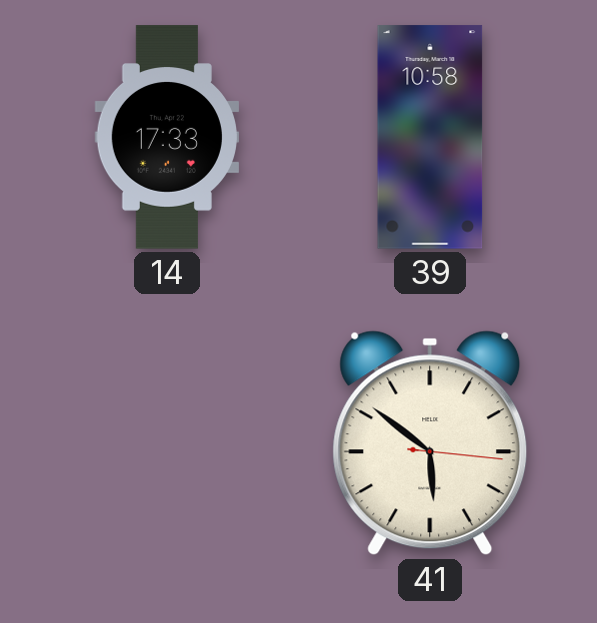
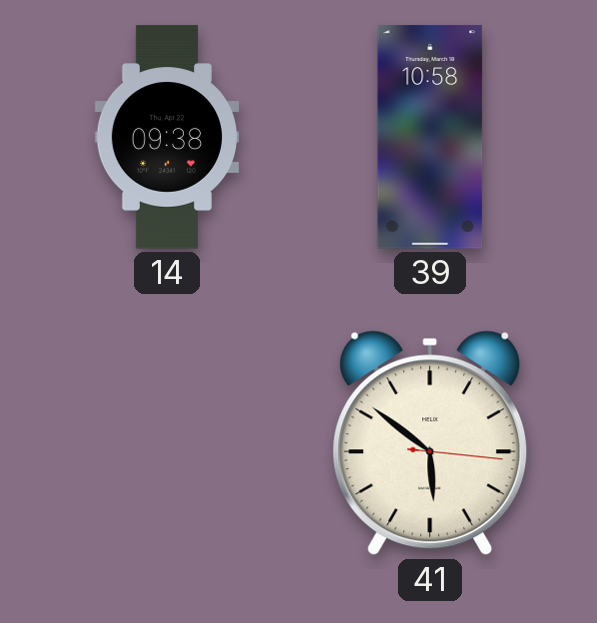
14: 17:33 -> 09:38 (166, 137)
